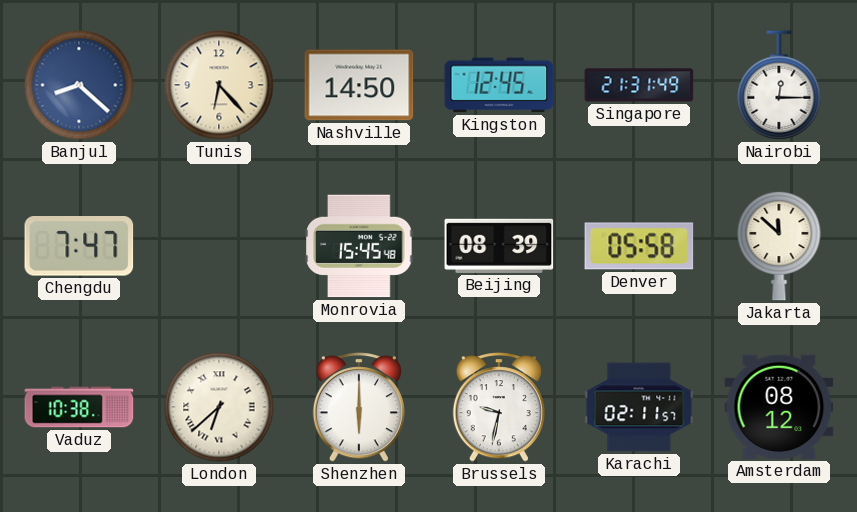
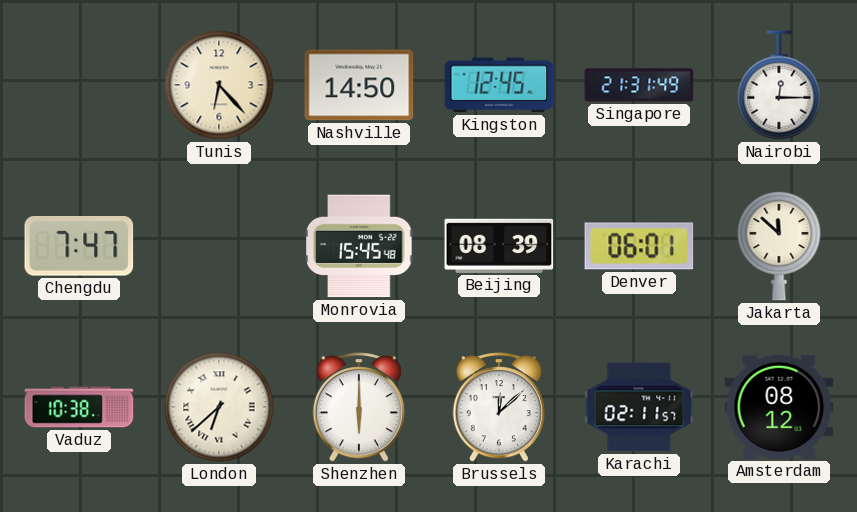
Banjul: 8:22 -> none (79, 85)
Denver: 05:58 -> 06:01 (639, 246)
Brussels: 9:32 -> 12:08 (499, 407)
